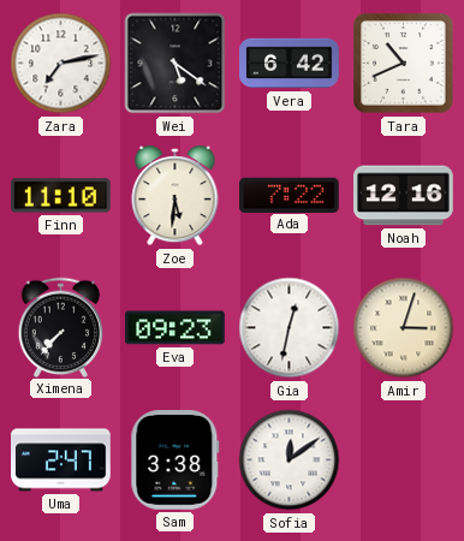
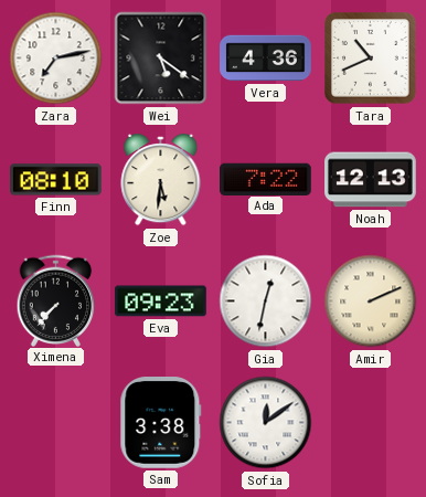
Vera: 6:42 -> 4:36 (266, 59)
Finn: 11:10 -> 08:10 (56, 180)
Noah: 12:16 -> 12:13 (371, 180)
Amir: 3:03 -> 2:11 (371, 302)
Uma: 2:47 -> none (61, 460)
